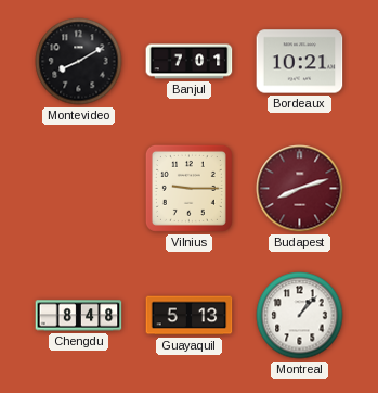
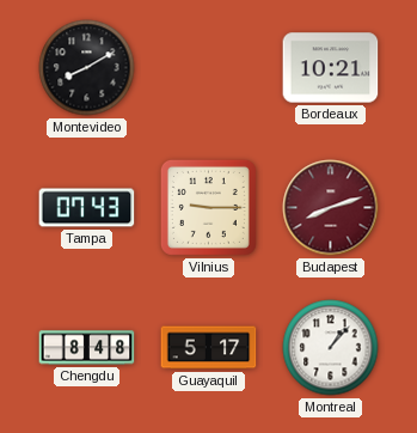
Banjul: 7:01 -> none (190, 62)
Tampa: none -> 07:43 (87, 208)
Guayaquil: 5:13 -> 5:17 (209, 348)
